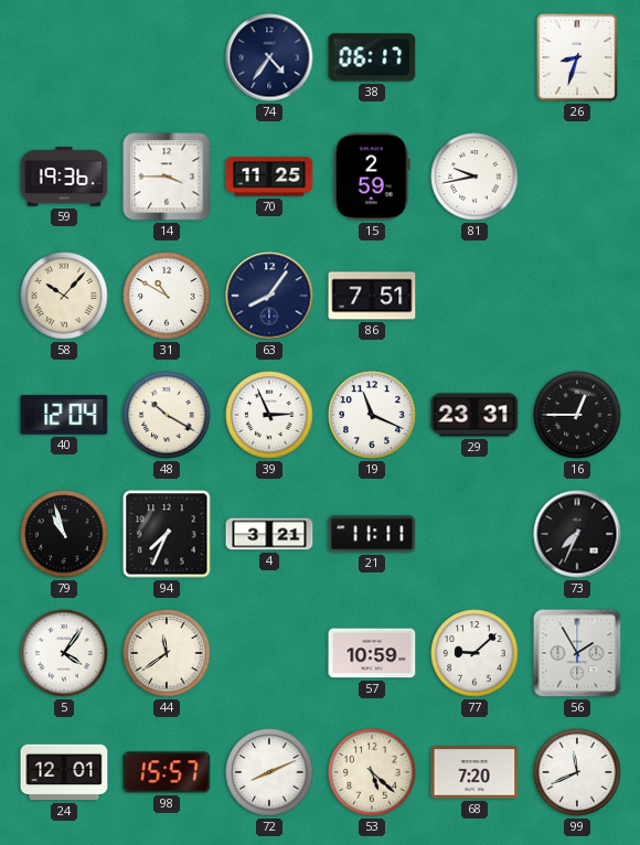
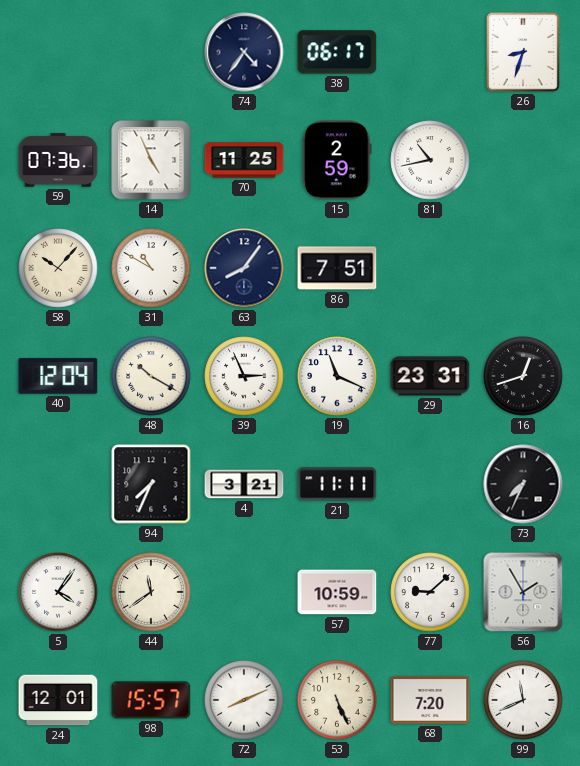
59: 19:36 -> 07:36 (58, 160)
14: 3:45 -> 4:56 (151, 160)
81: 9:43 -> 10:43 (430, 160)
16: 12:45 -> 12:42 (523, 376)
79: 10:57 -> none (64, 534)
53: 5:22 -> 5:26 (337, 700)
